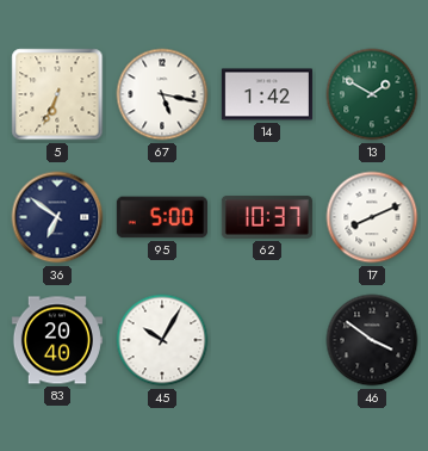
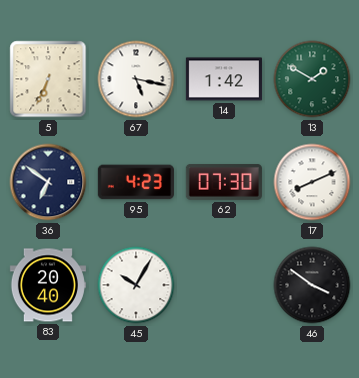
95: 5:00 -> 4:23 (136, 182)
62: 10:37 -> 07:30 (224, 183)
